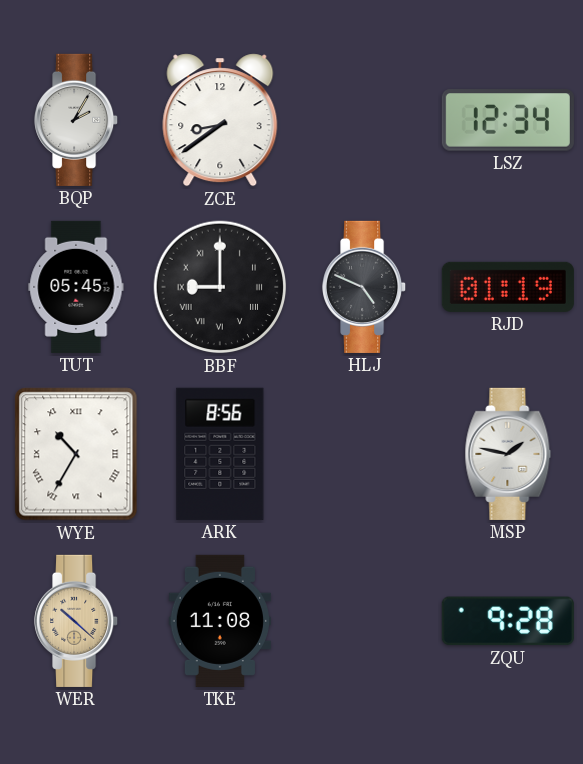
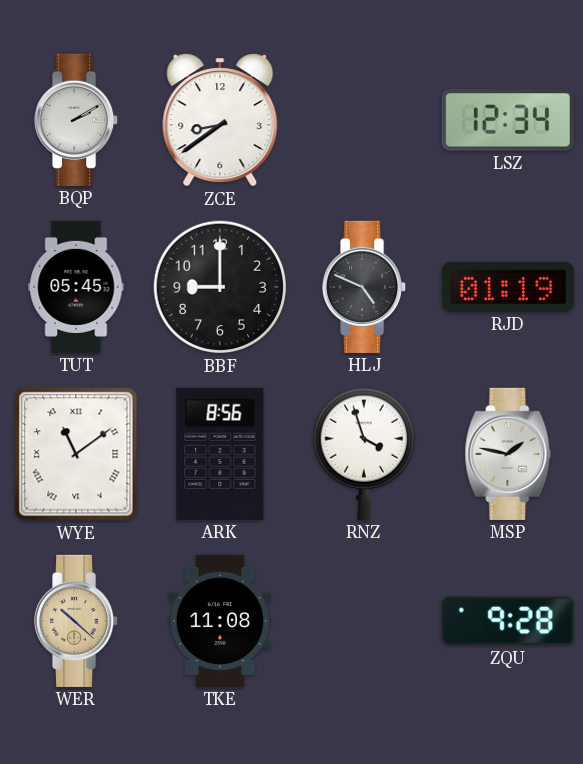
BQP: 2:05 -> 2:10 (77, 120)
BBF numerals: Roman -> Arabic (220, 287)
WYE: 10:35 -> 11:09 (76, 454)
RNZ: none -> 3:57 (363, 454)
